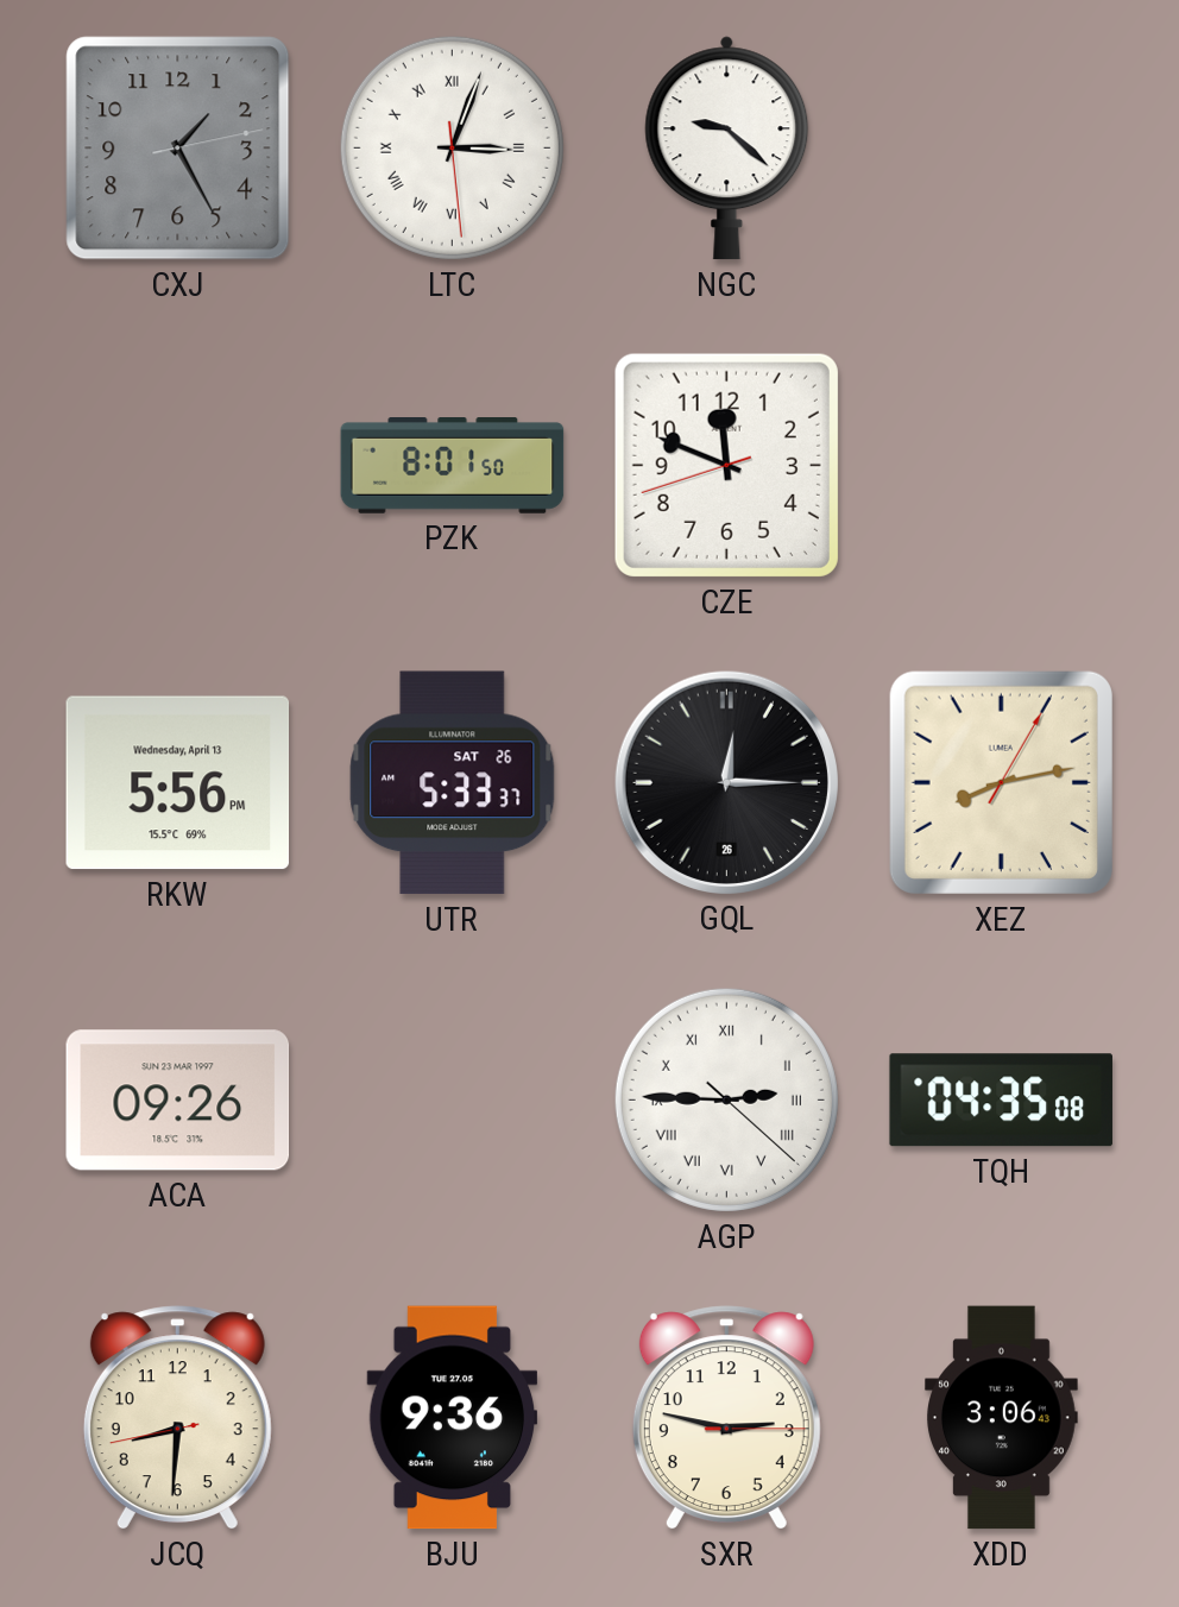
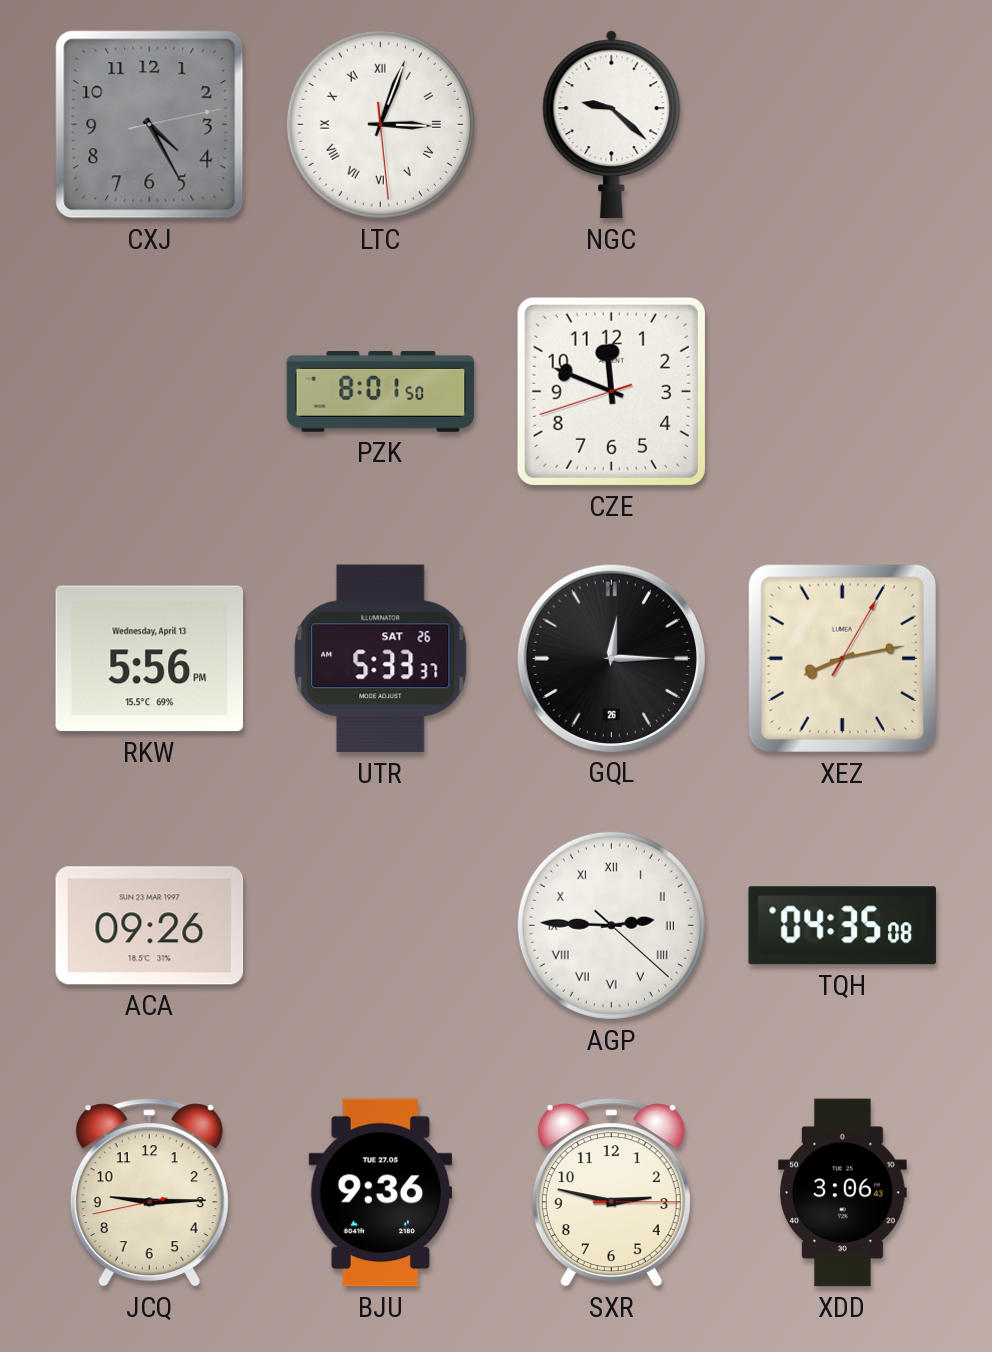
CXJ: 1:25 -> 4:25 (150, 125)
JCQ: 8:30 -> 9:14 (149, 1193)
